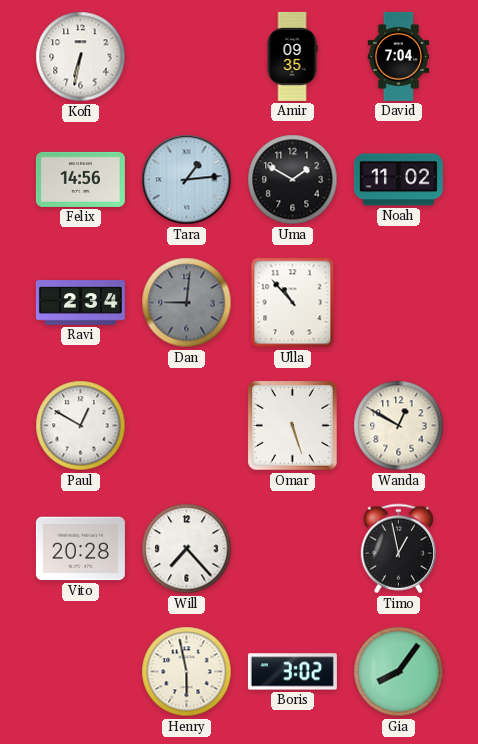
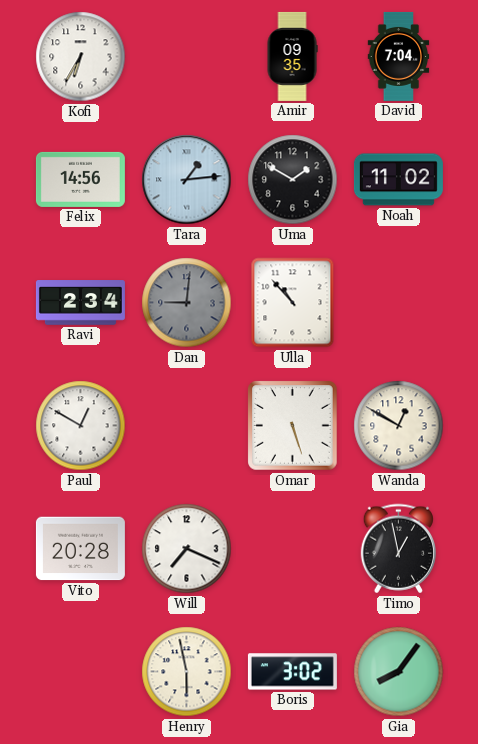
Kofi: 6:32 -> 6:35 (81, 57)
Will: 7:23 -> 7:19 (187, 549)
